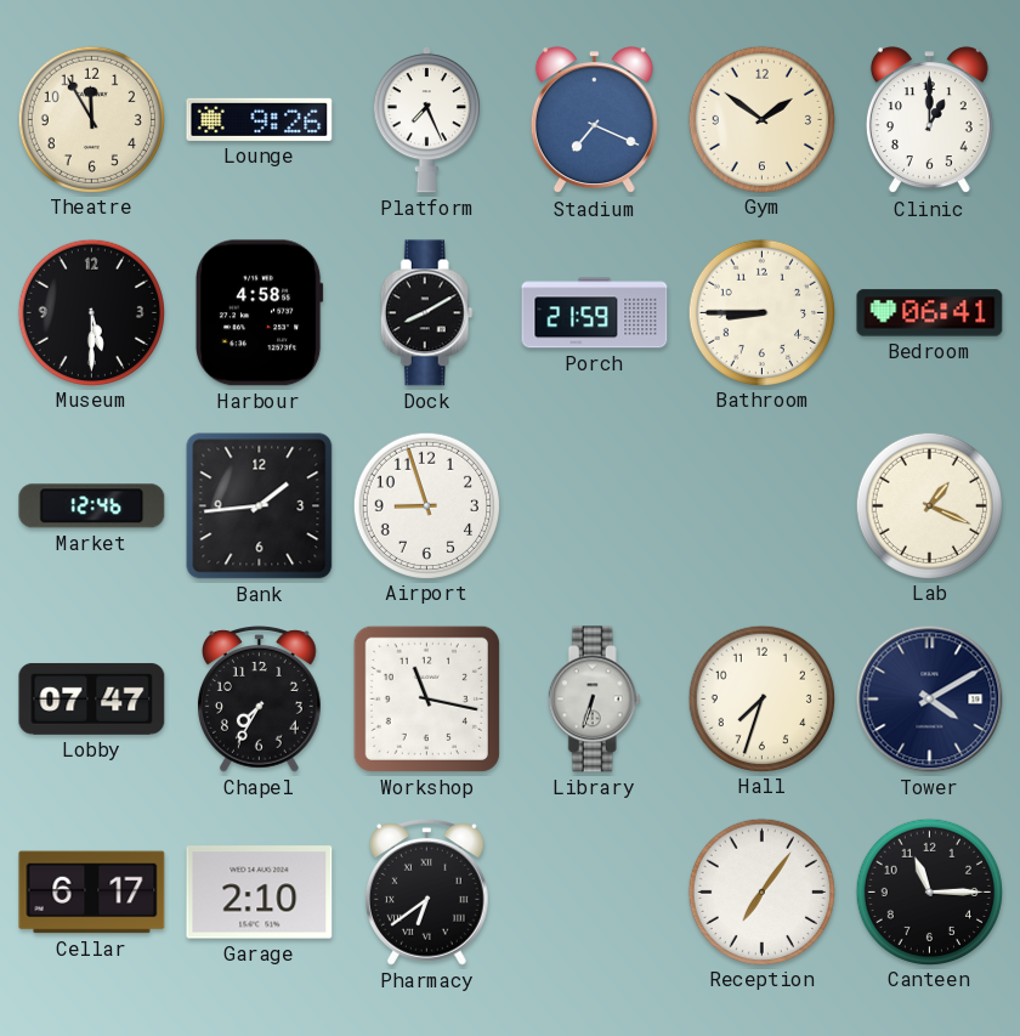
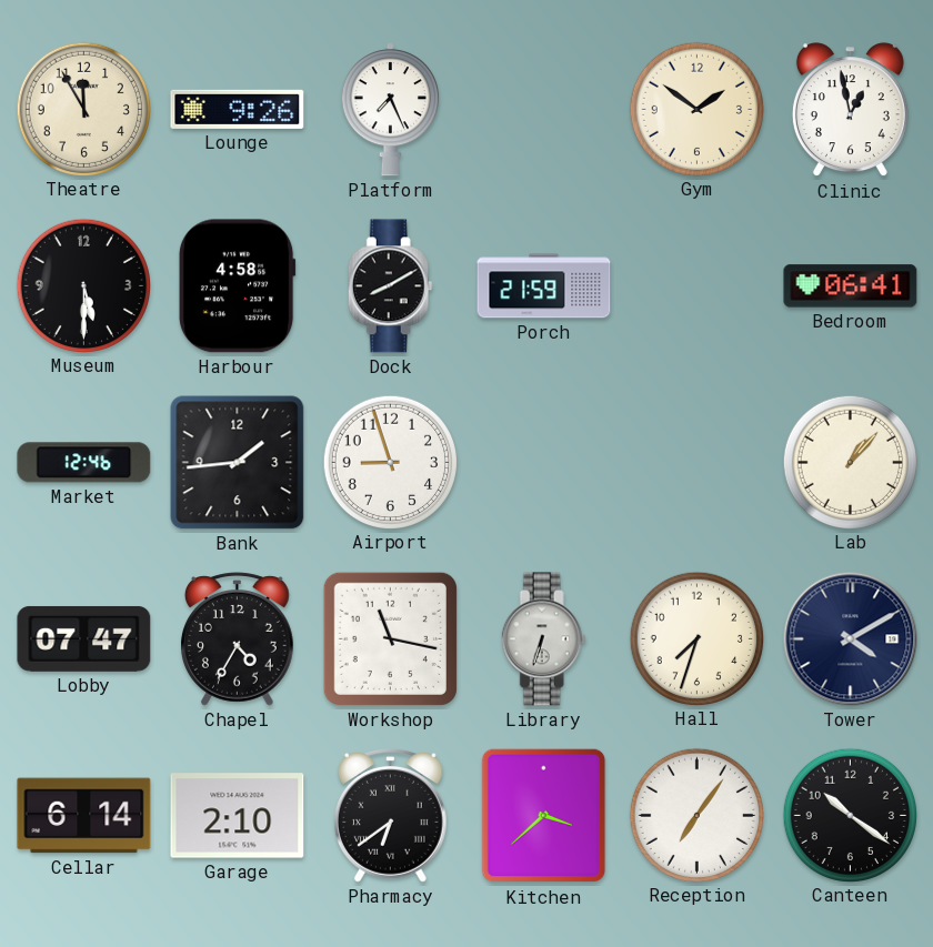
Stadium: 7:19 -> none (594, 120)
Clinic: 1:00 -> 12:58 (850, 110)
Bathroom: 8:45 -> none (761, 312)
Lab: 1:19 -> 1:07 (850, 462)
Chapel: 7:35 -> 4:35 (238, 639)
Cellar: 6:17 -> 6:14 (84, 816)
Kitchen: none -> 3:38 (544, 816)
Canteen: 11:15 -> 10:21 (850, 815)
